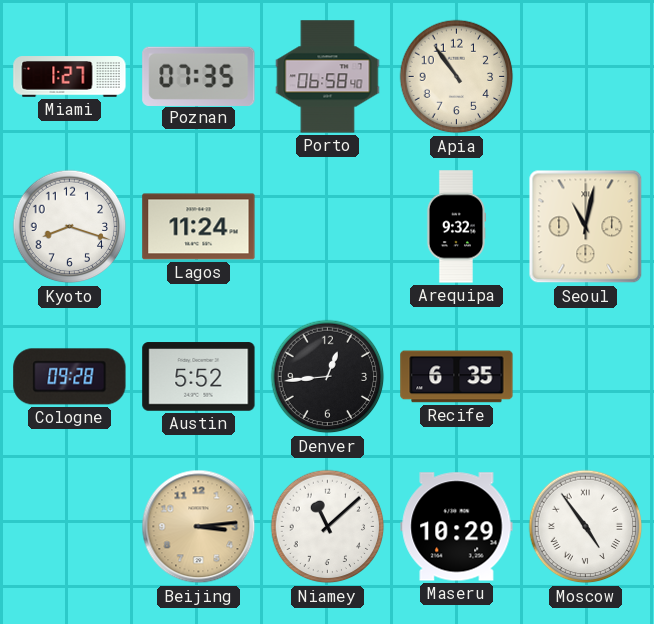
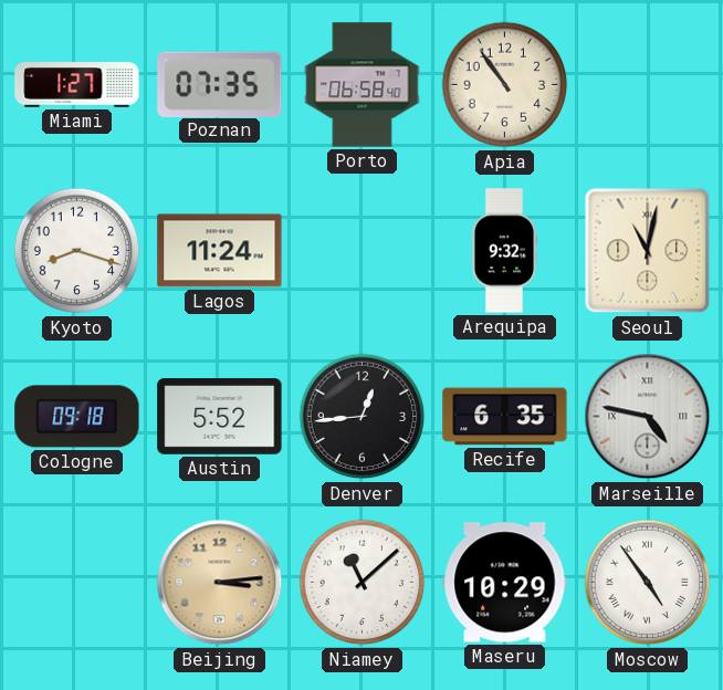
Cologne: 09:28 -> 09:18 (77, 417)
Marseille: none -> 4:47 (648, 417)
